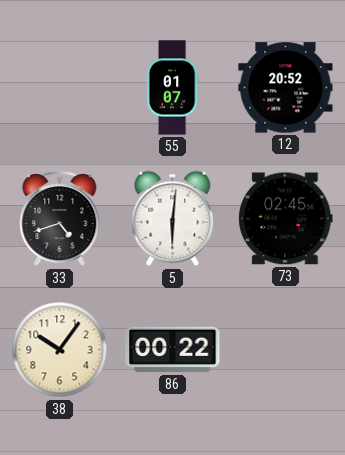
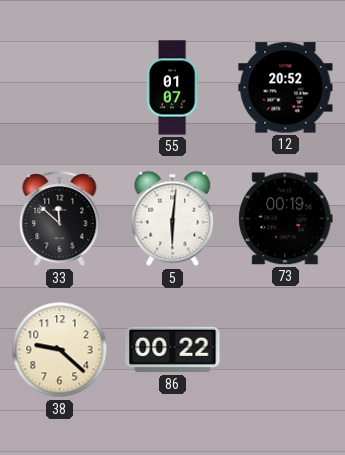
33: 4:42 -> 11:52 (60, 220)
73: 02:45 -> 00:19 (286, 219)
38: 10:06 -> 9:22 (60, 350)
